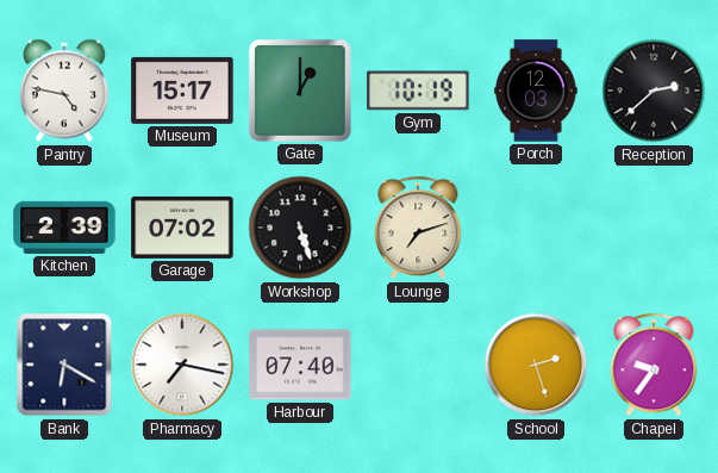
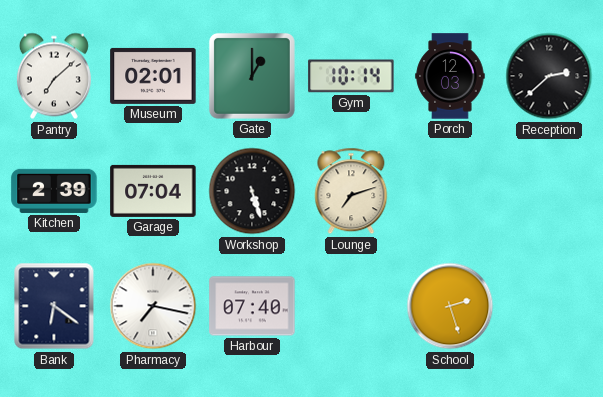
Pantry: 4:47 -> 7:08 (54, 76)
Museum: 15:17 -> 02:01 (153, 76)
Gym: 10:19 -> 10:14 (351, 76)
Garage: 07:02 -> 07:04 (153, 191)
Bank: 6:20 -> 6:21 (54, 306)
Chapel: 9:36 -> none (654, 365)
